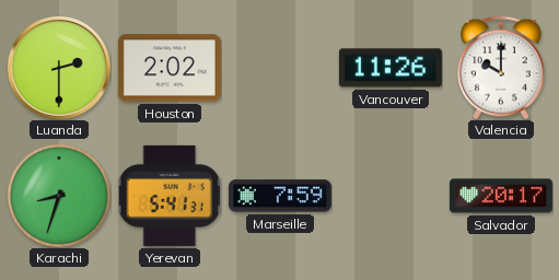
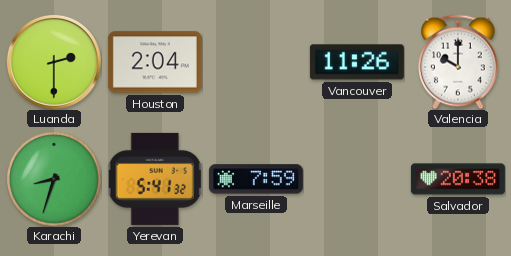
Houston: 2:02 -> 2:04 (155, 62)
Yerevan: 5:41:31 -> 5:41:32 (155, 179)
Salvador: 20:17 -> 20:38 (458, 179)
